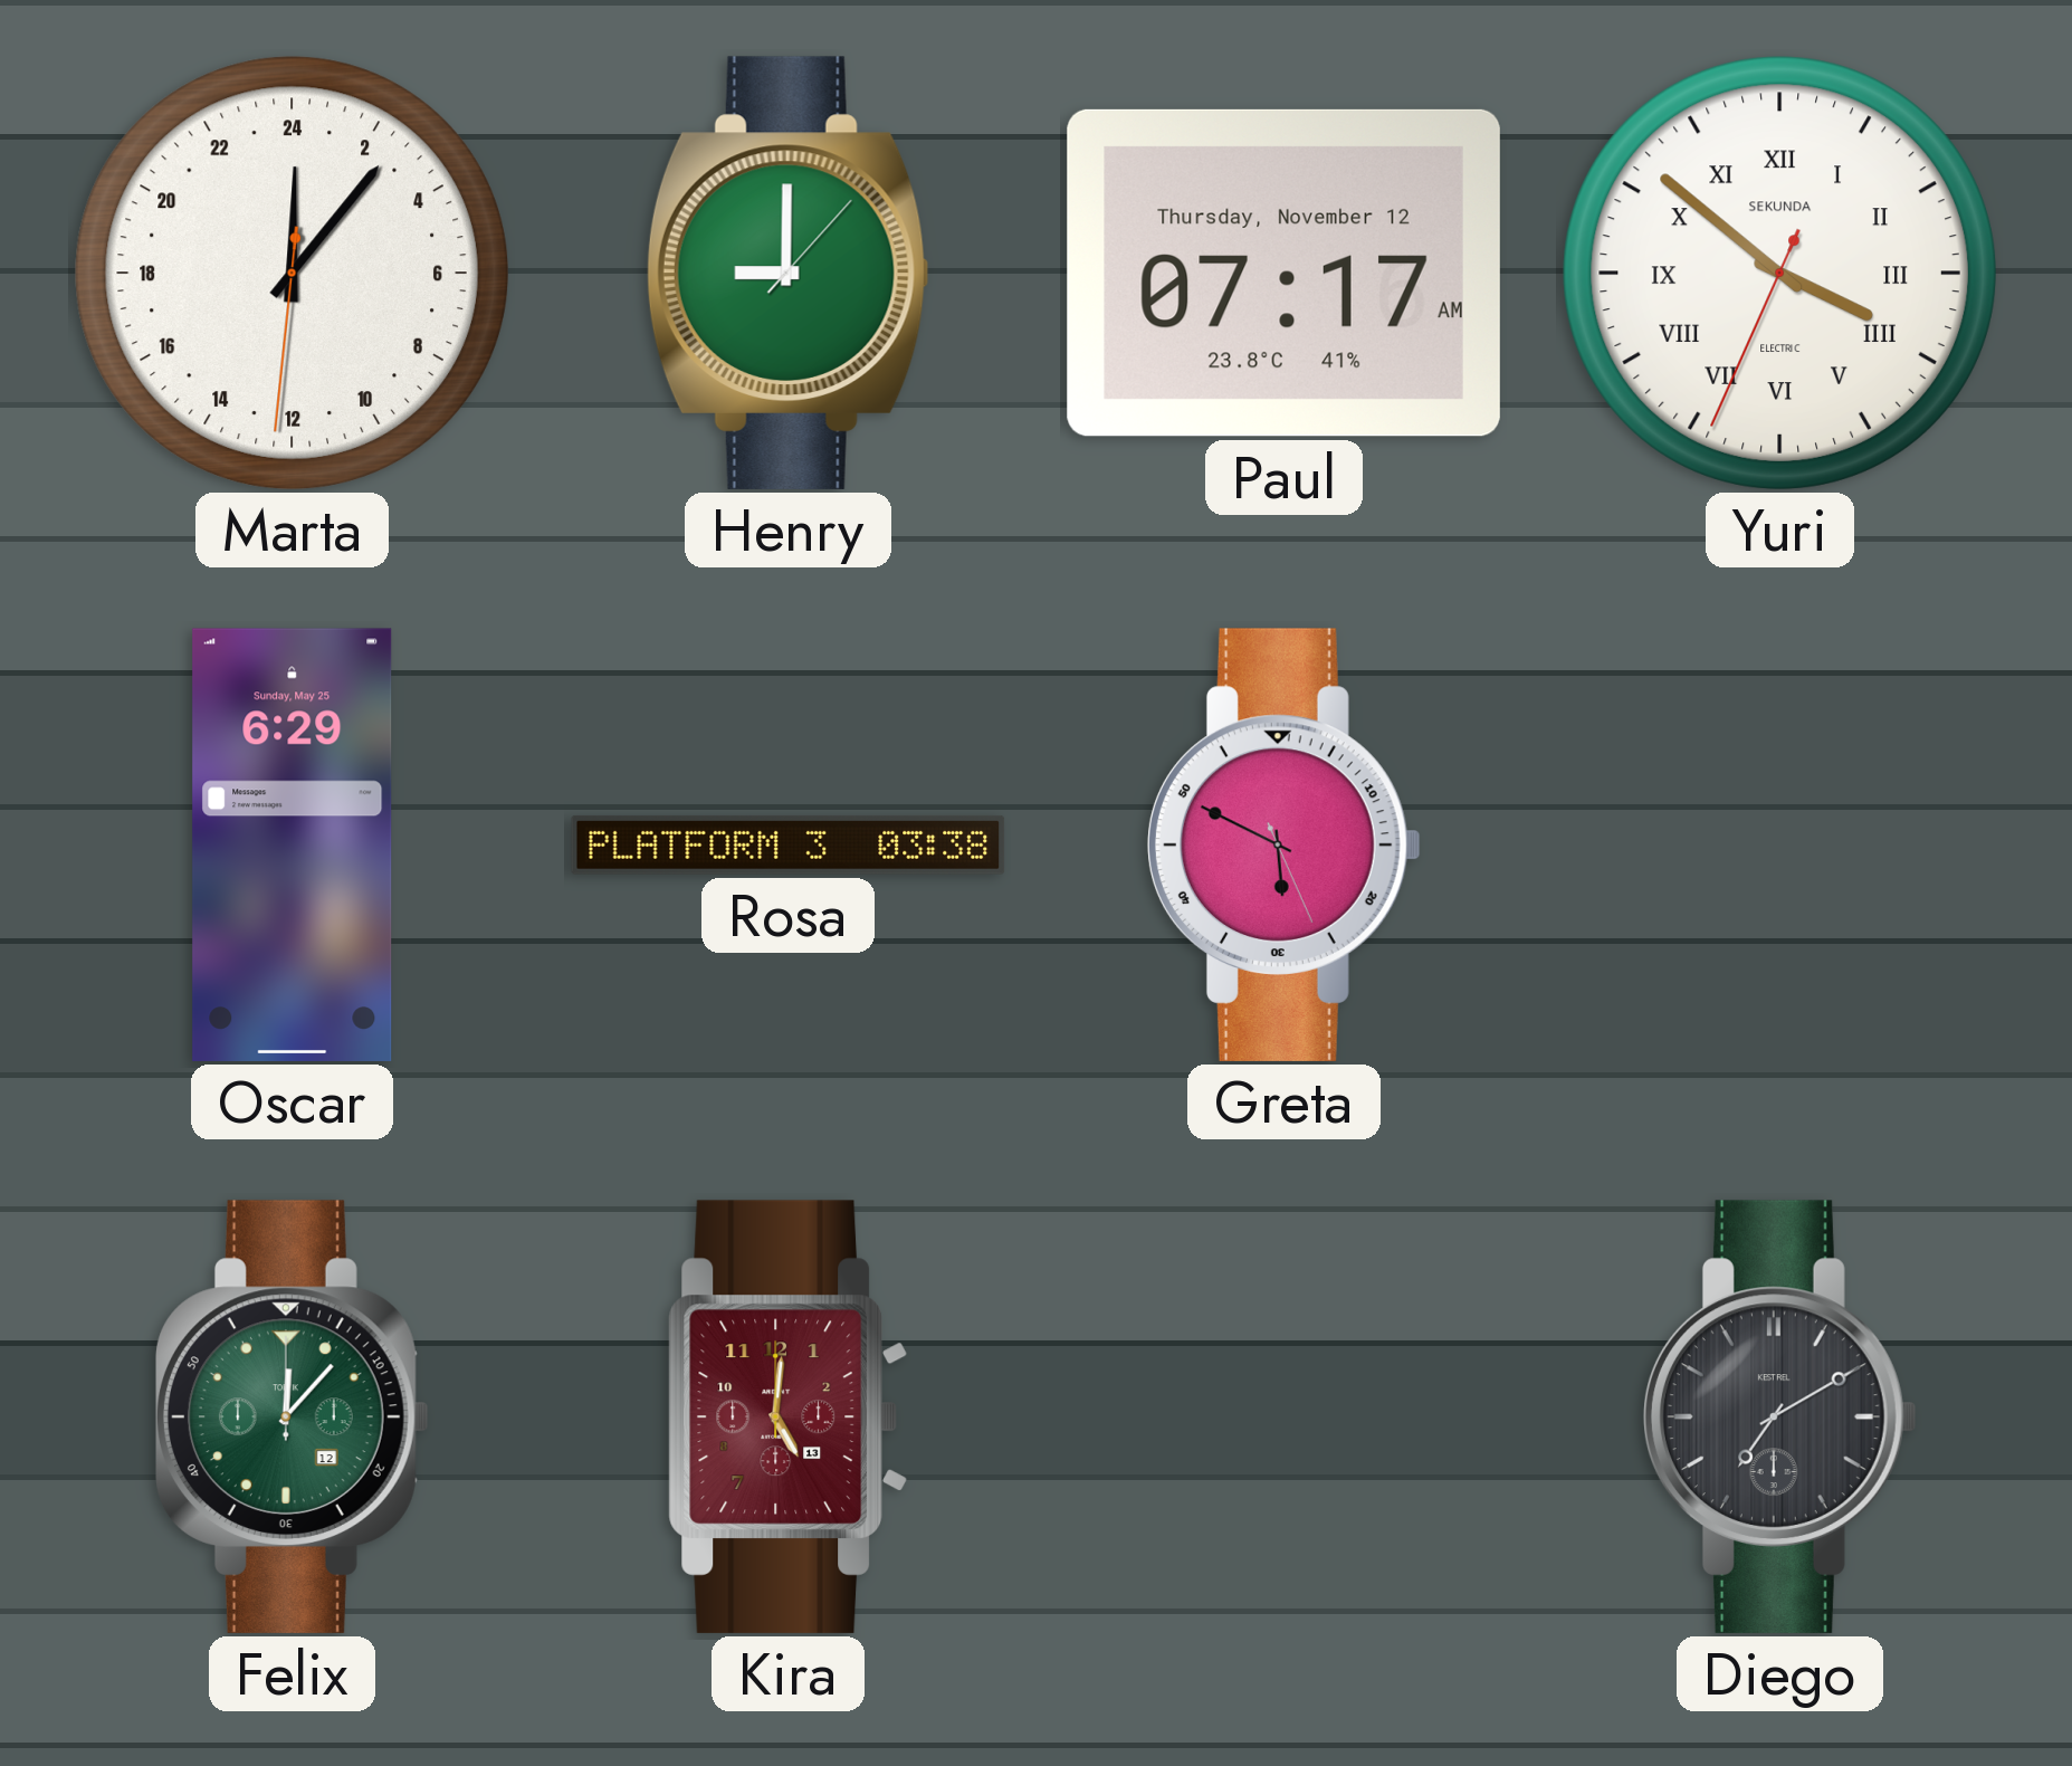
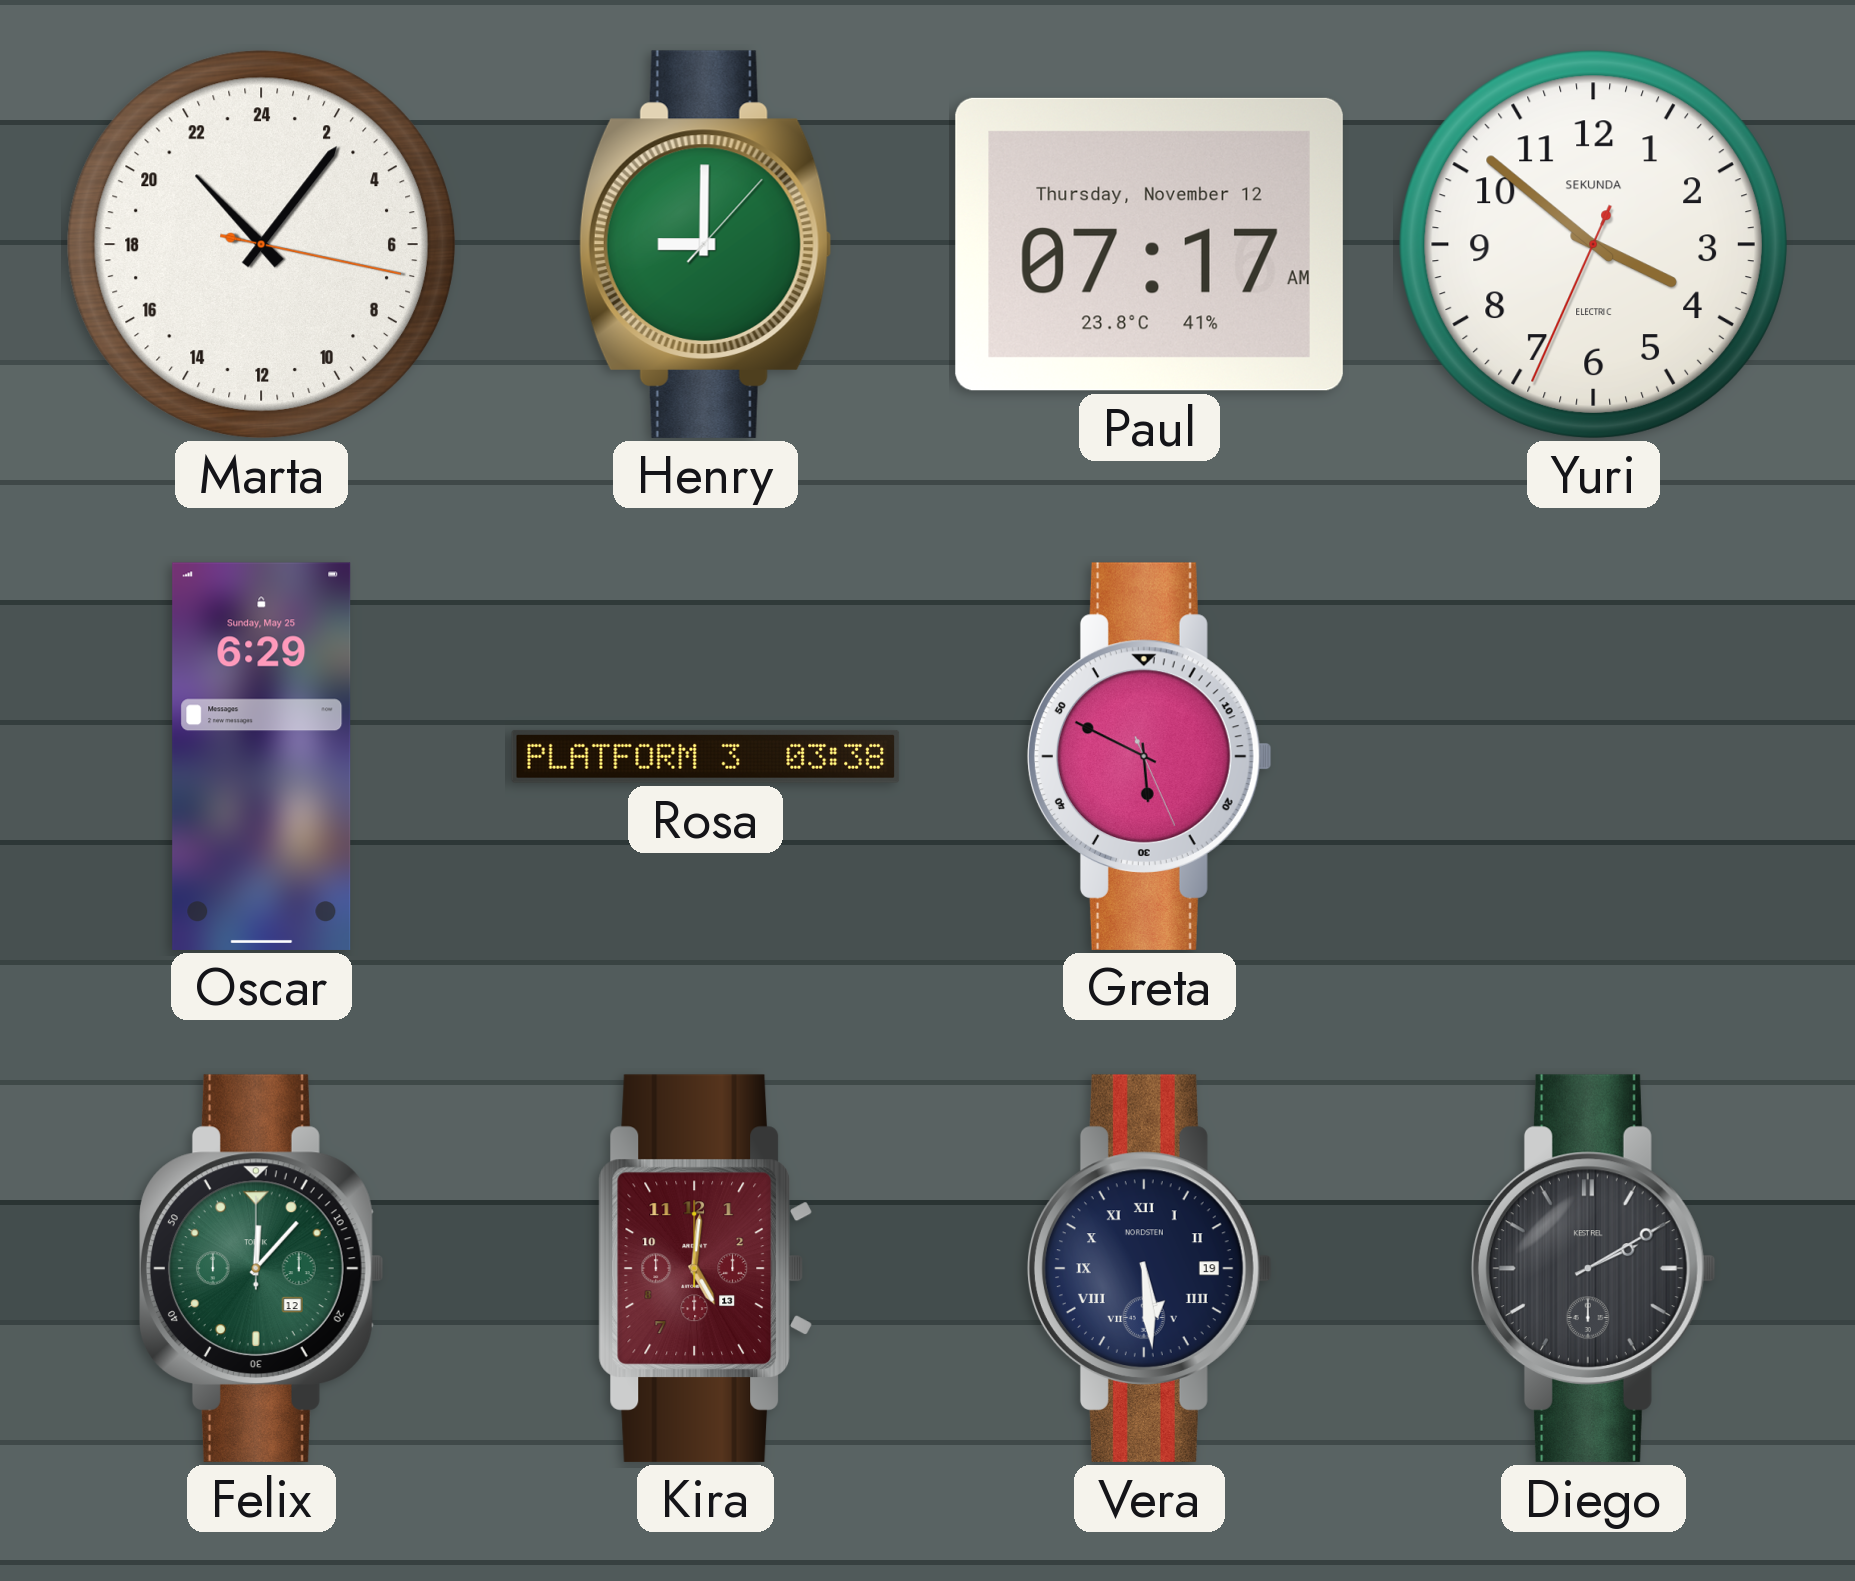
Marta: 0:06 -> 21:06 (261, 244)
Yuri numerals: Roman -> Arabic (1593, 244)
Vera: none -> 5:29 (1149, 1268)
Diego: 7:10 -> 2:10 (1593, 1268)
